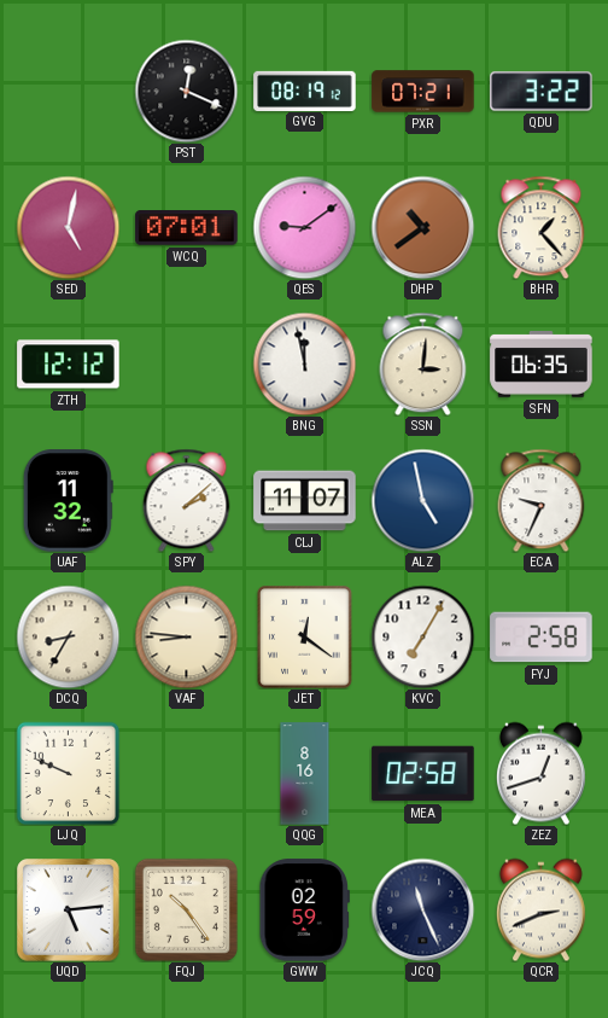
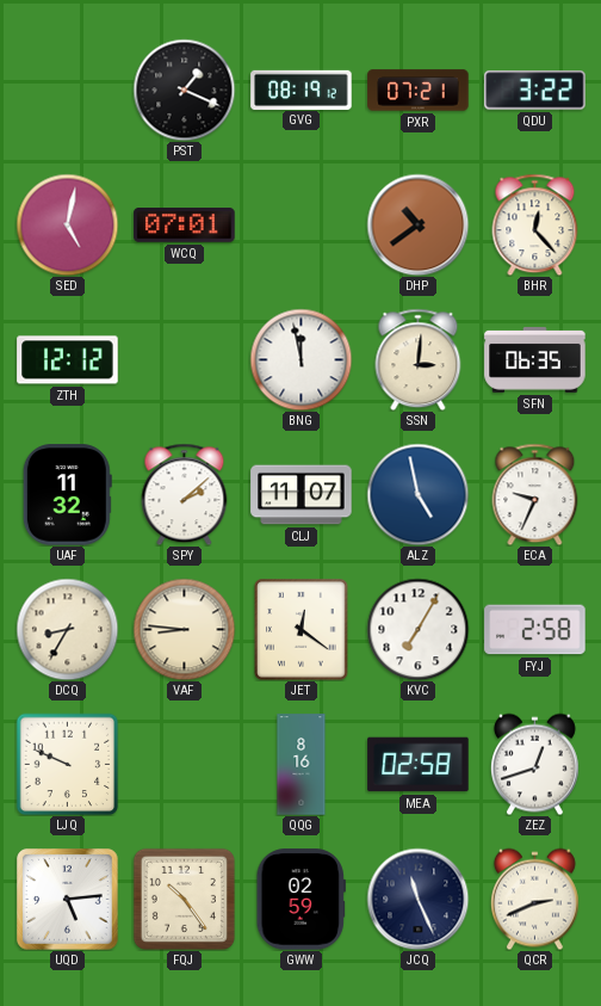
PST: 12:19 -> 1:19 (184, 90)
QES: 9:09 -> none (304, 227)
BHR: 1:23 -> 12:23 (535, 224)
